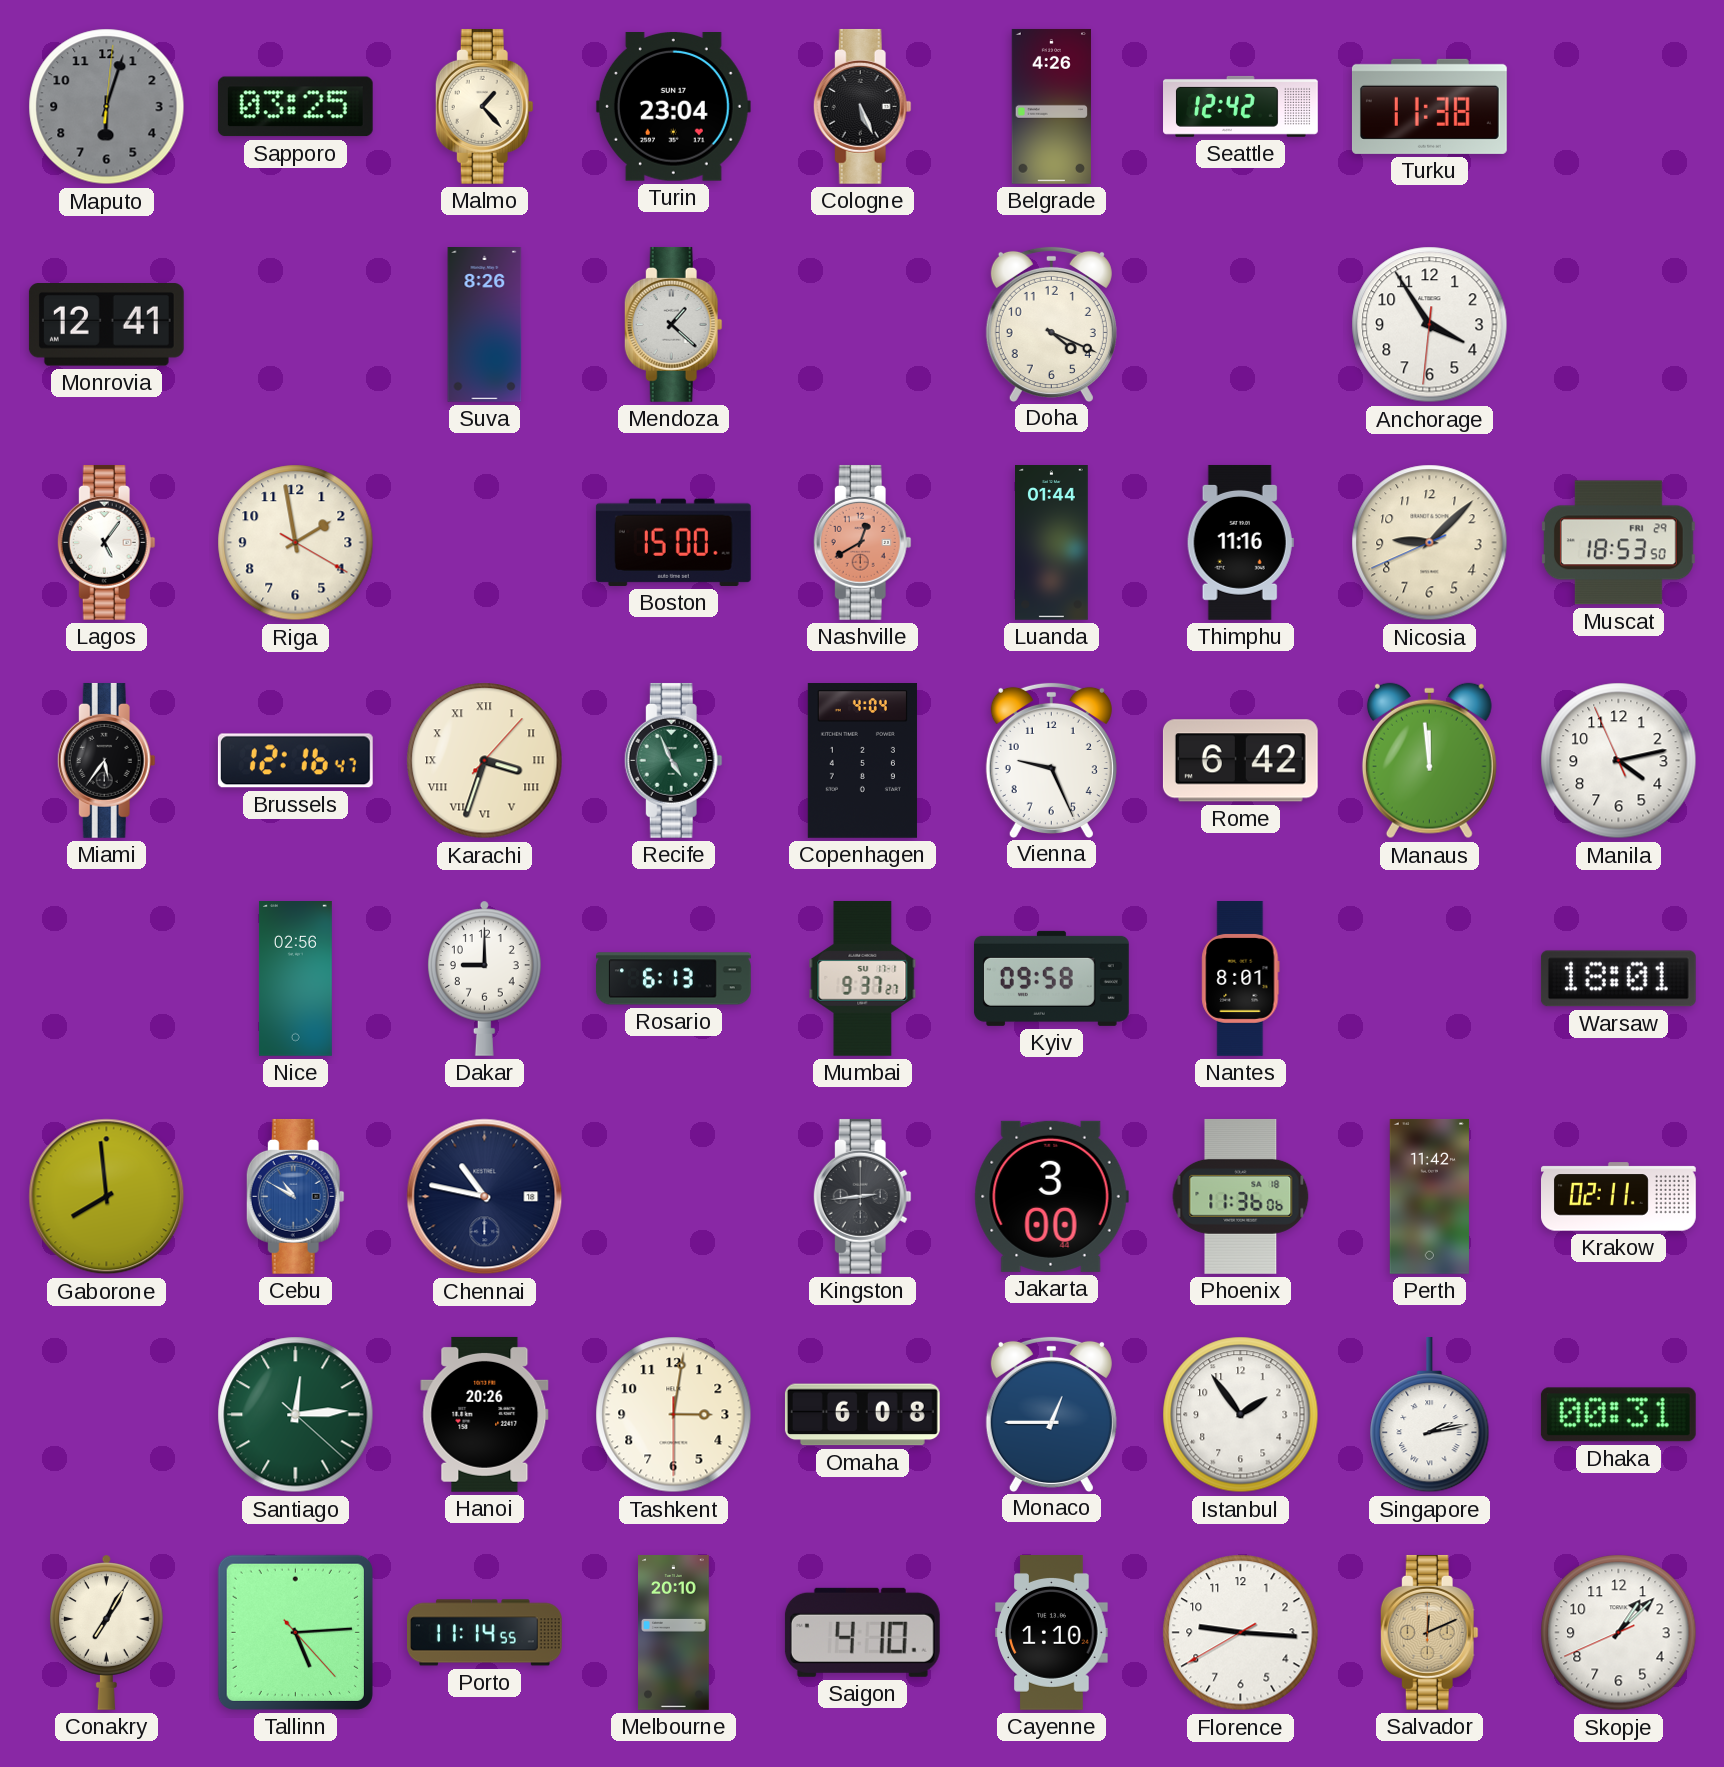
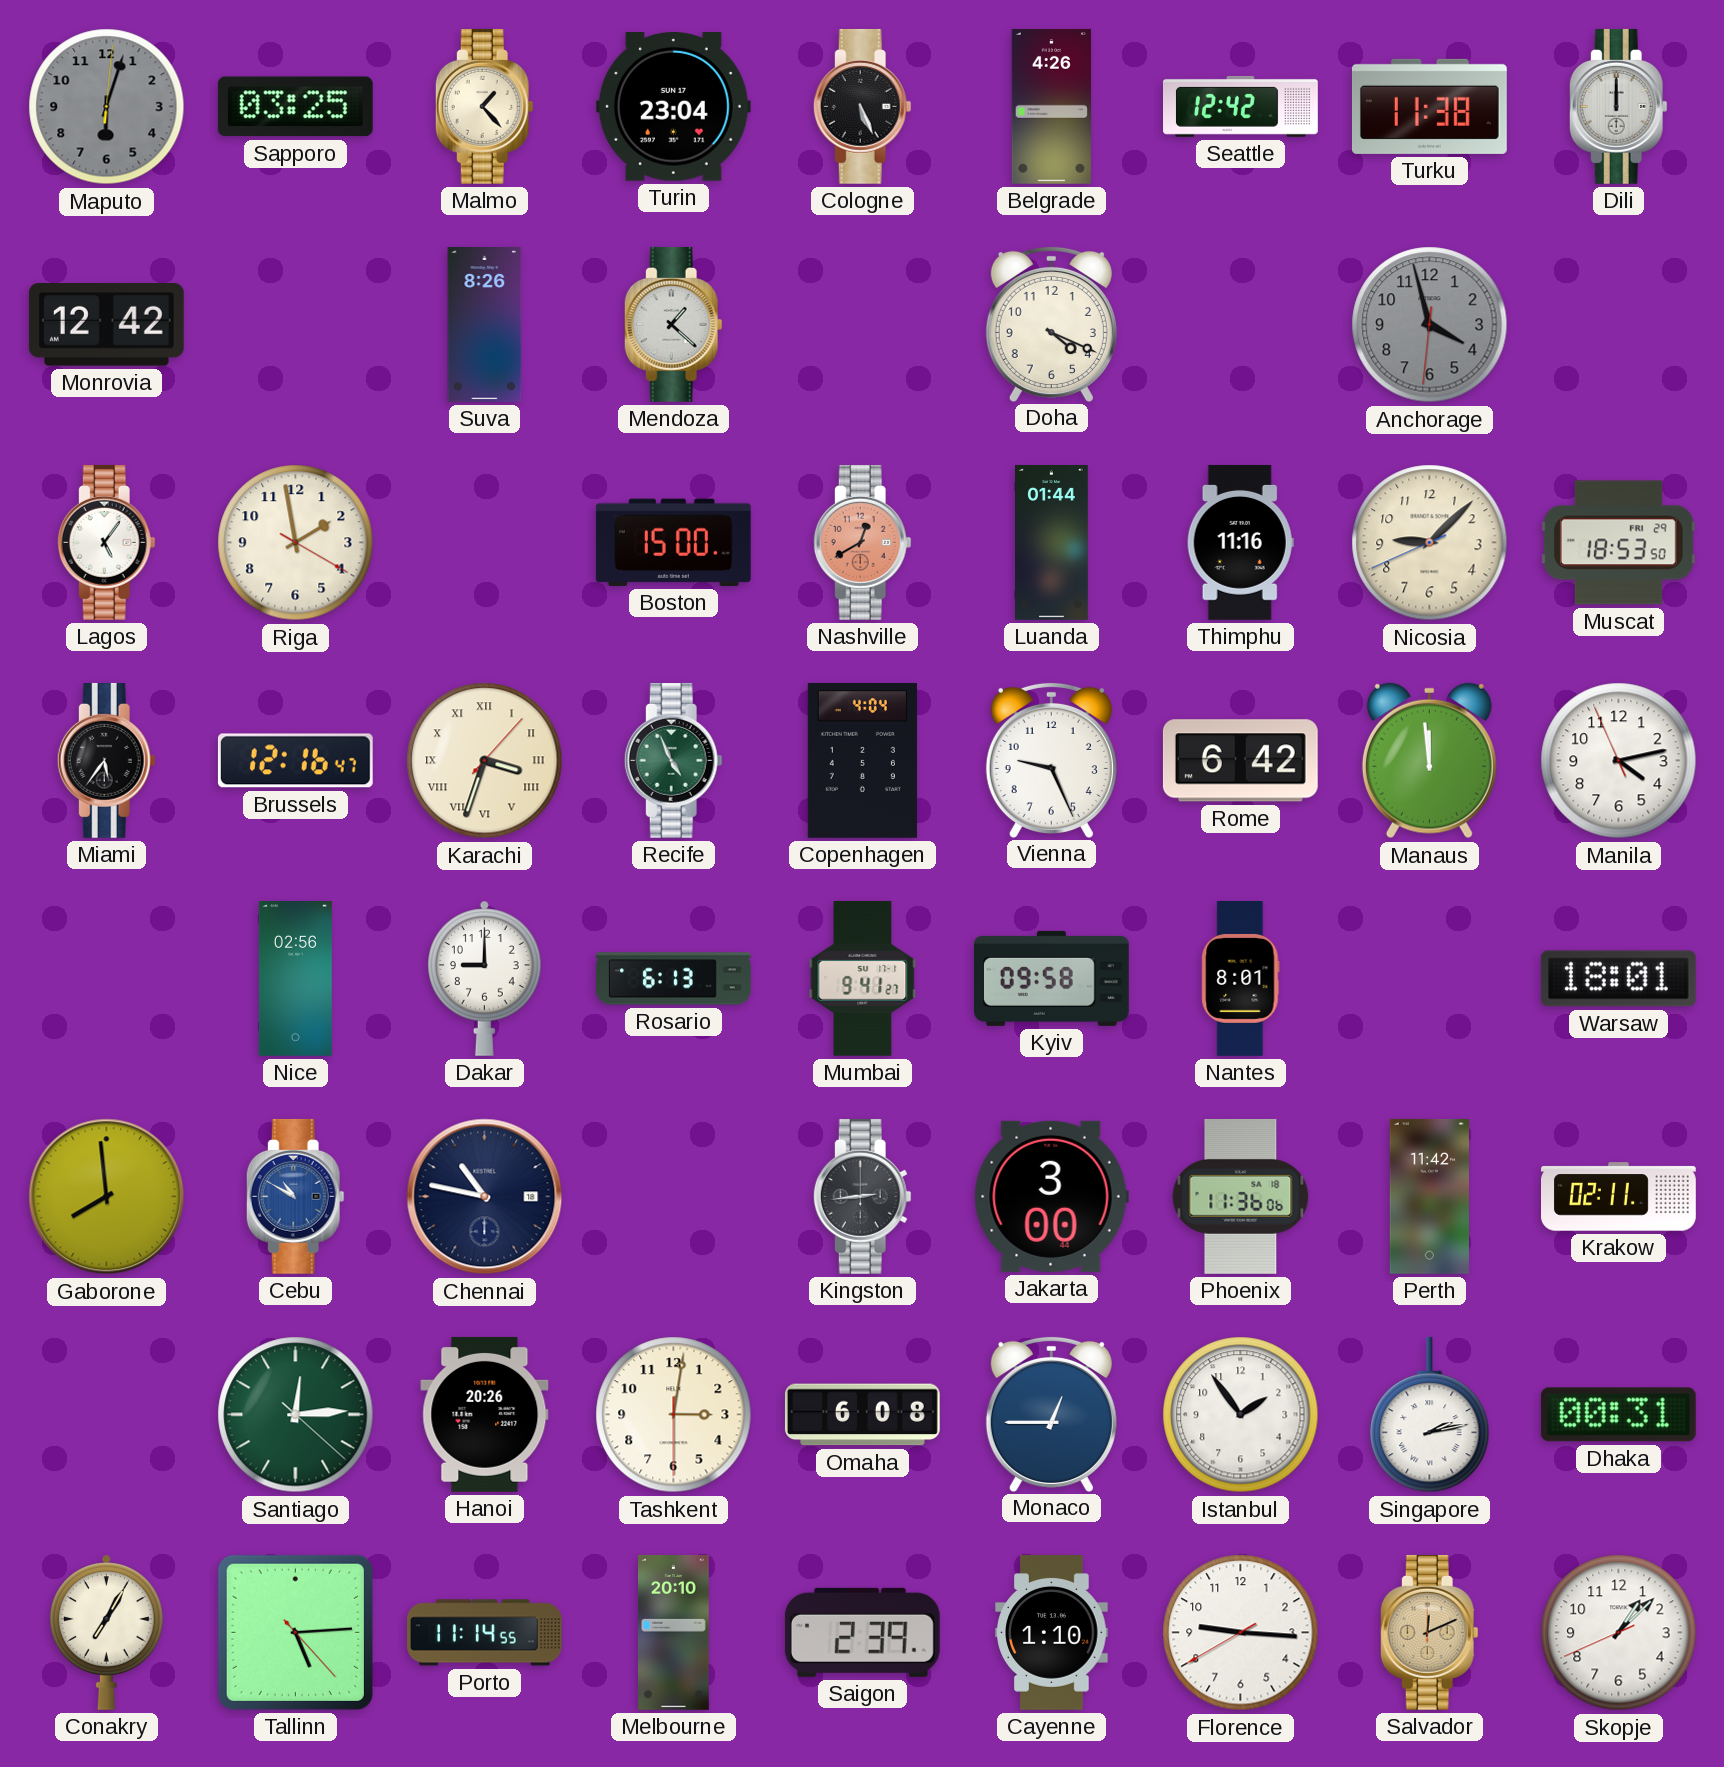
Dili: none -> 12:00 (1618, 106)
Monrovia: 12:41 -> 12:42 (106, 325)
Anchorage: 3:54 -> 3:57 (1430, 325)
Anchorage dial: white -> grey (1430, 325)
Mumbai: 9:37 -> 9:41 (863, 978)
Saigon: 4:10 -> 2:39 (862, 1632)
